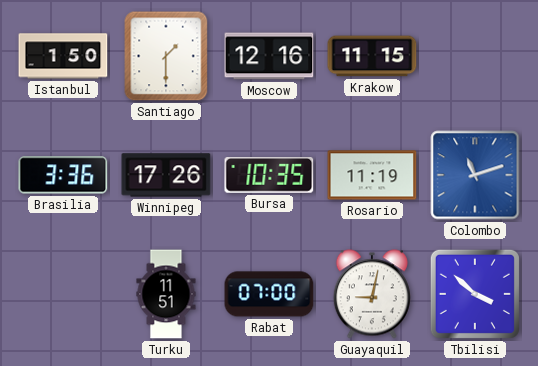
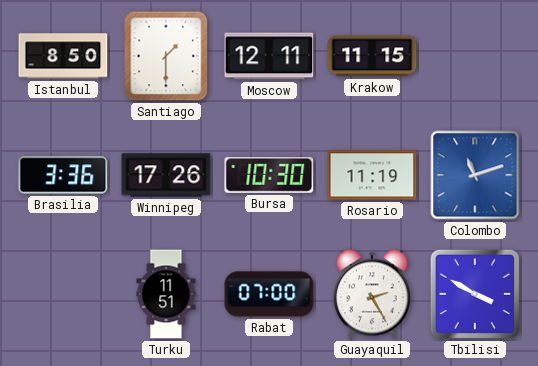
Istanbul: 1:50 -> 8:50 (63, 56)
Moscow: 12:16 -> 12:11 (269, 56)
Bursa: 10:35 -> 10:30 (269, 176)
Guayaquil: 9:02 -> 2:25 (372, 294)
Tbilisi: 3:52 -> 3:50 (475, 294)
